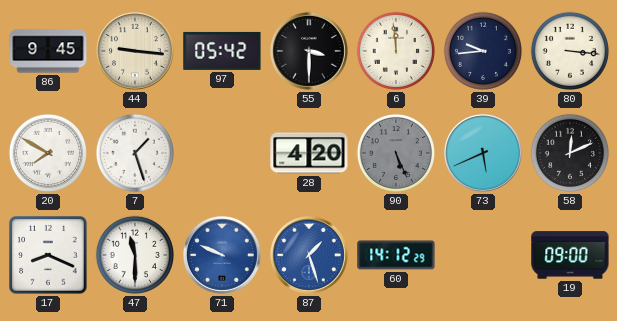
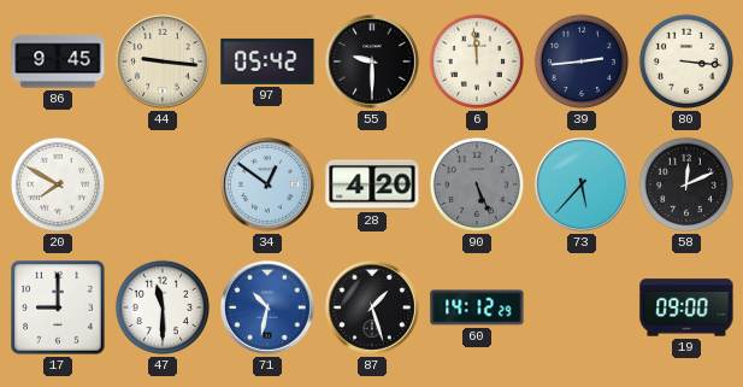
55: 3:30 -> 9:30 (372, 61)
39: 9:44 -> 2:44 (582, 61)
7: 1:27 -> none (135, 153)
34: none -> 12:51 (267, 184)
73: 5:41 -> 5:37 (582, 184)
17: 8:19 -> 9:00 (58, 307)
71: 9:49 -> 10:32 (267, 307)
87 dial: blue -> black (372, 307)
